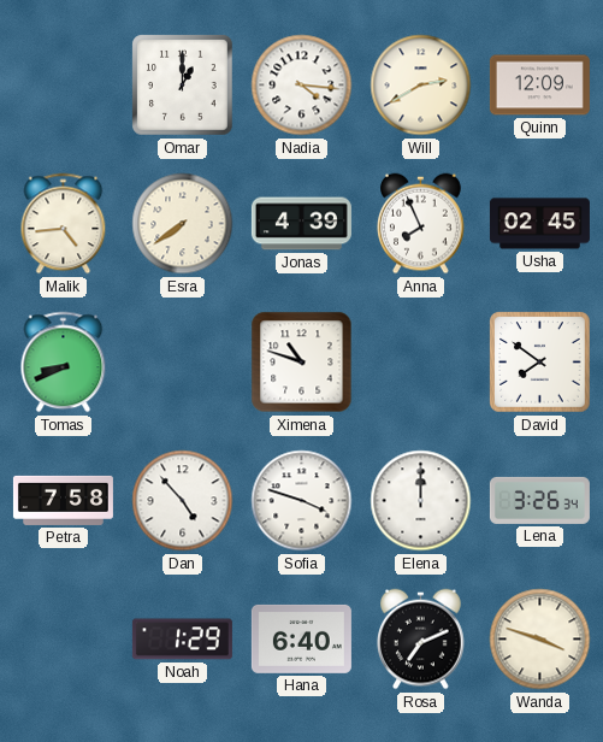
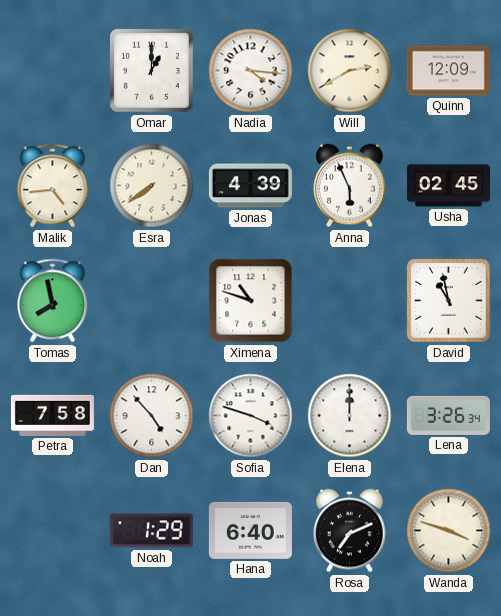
Anna: 7:56 -> 5:56 (350, 186)
Tomas: 8:41 -> 7:58 (53, 301)
David: 7:51 -> 10:58 (449, 301)
